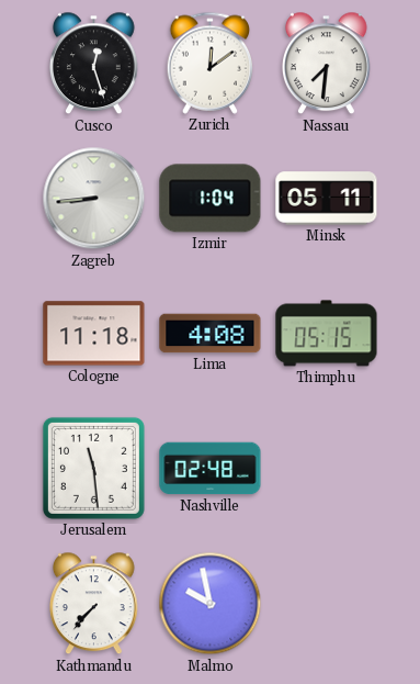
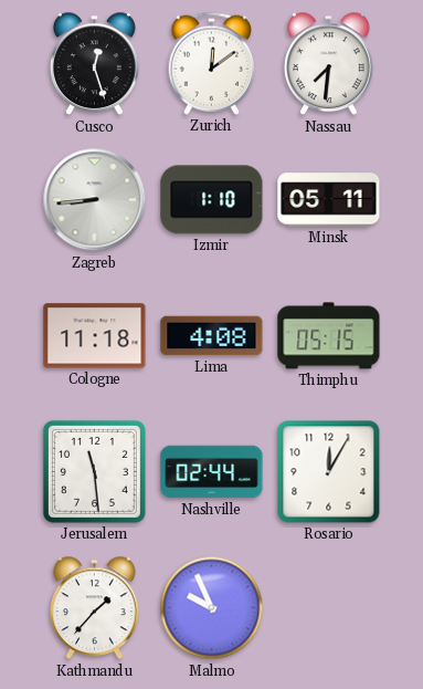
Izmir: 1:04 -> 1:10 (212, 200)
Nashville: 02:48 -> 02:44 (212, 472)
Rosario: none -> 12:05 (329, 472)
Kathmandu: 7:37 -> 1:37 (95, 608)
Malmo: 9:58 -> 9:56 (212, 608)
